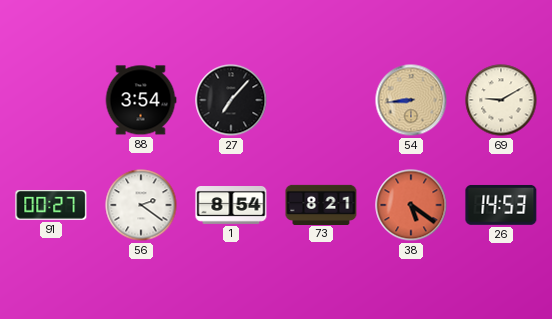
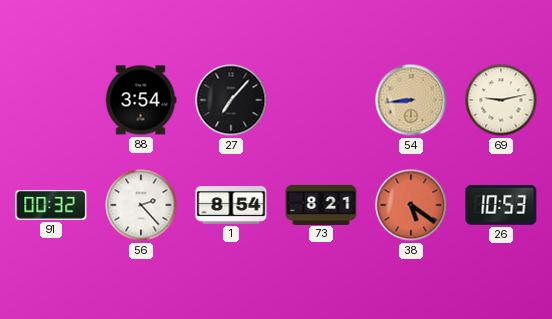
69: 9:10 -> 9:13 (501, 100)
91: 00:27 -> 00:32 (51, 206)
56: 2:21 -> 2:23 (141, 205)
26: 14:53 -> 10:53 (501, 205)
